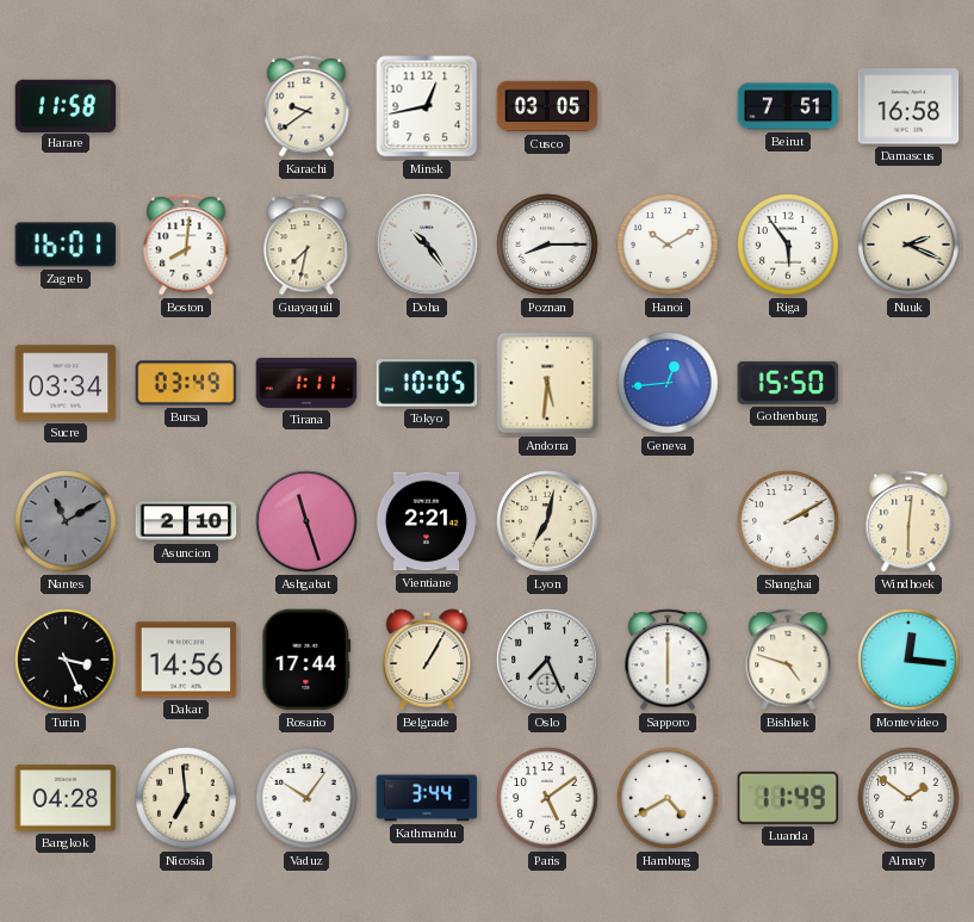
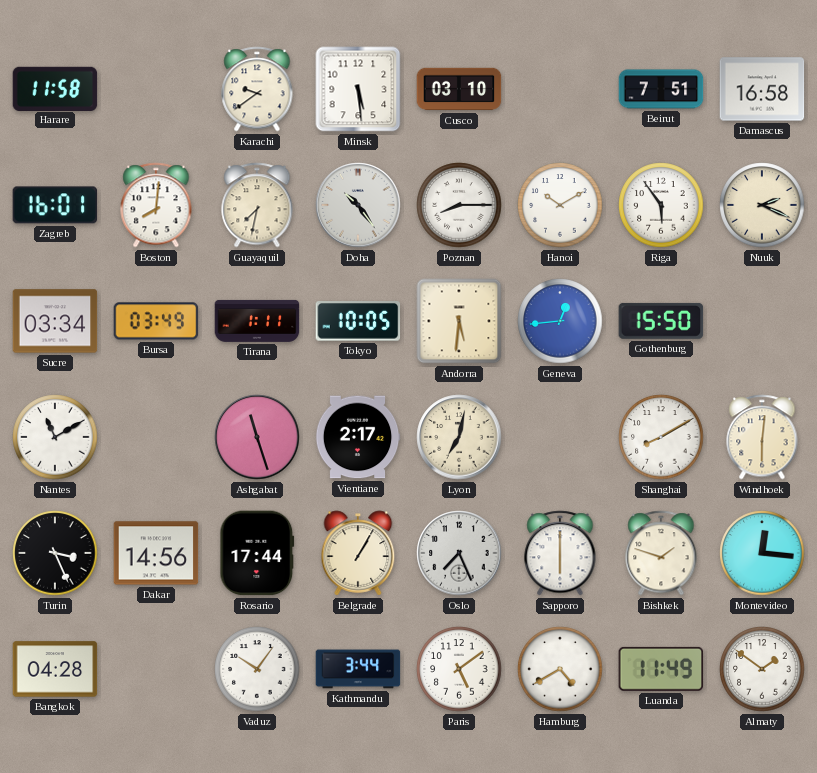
Minsk: 12:43 -> 5:29 (358, 89)
Cusco: 03:05 -> 03:10 (459, 89)
Nantes dial: grey -> white (55, 437)
Asuncion: 2:10 -> none (186, 521)
Vientiane: 2:21 -> 2:17 (358, 437)
Shanghai: 2:10 -> 8:10 (661, 437)
Bishkek: 4:48 -> 1:48 (661, 553)
Nicosia: 6:59 -> none (186, 798)
